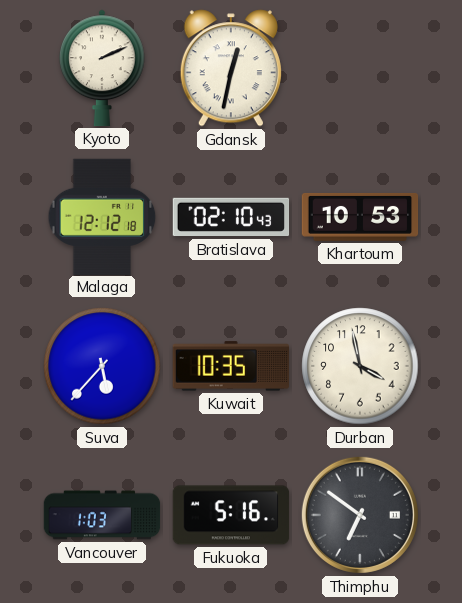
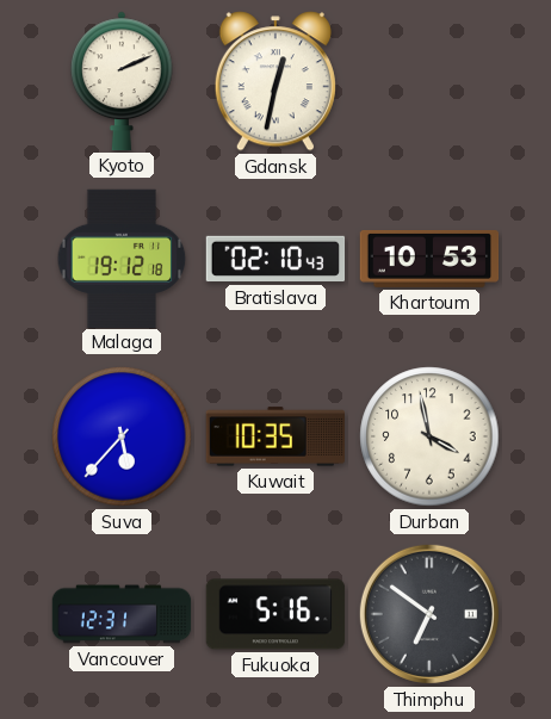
Malaga: 12:12 -> 19:12 (122, 258)
Vancouver: 1:03 -> 12:31 (122, 614)
